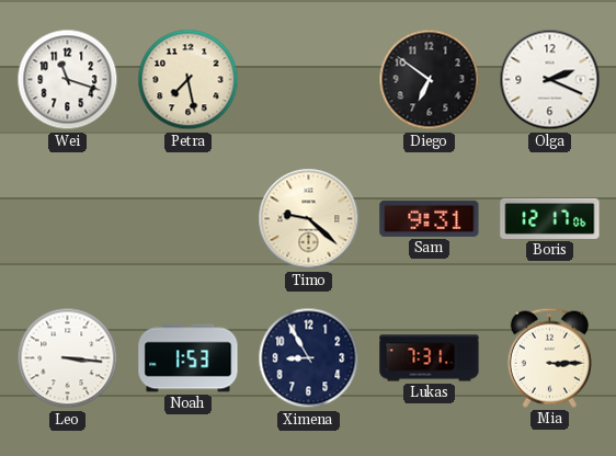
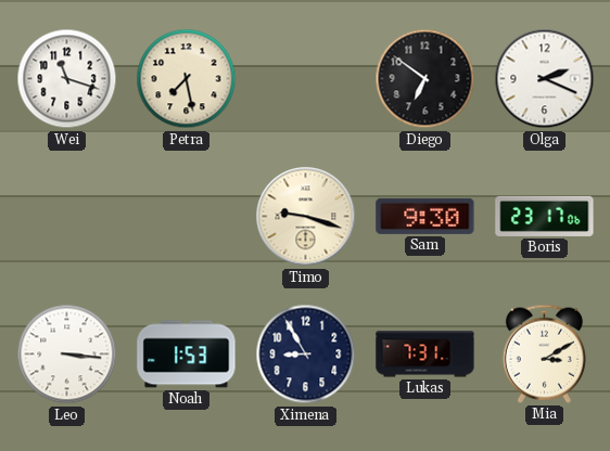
Timo: 9:22 -> 9:18 (306, 217)
Sam: 9:31 -> 9:30 (425, 216)
Boris: 12:17 -> 23:17 (545, 216)
Mia: 3:15 -> 3:10 (544, 353)
